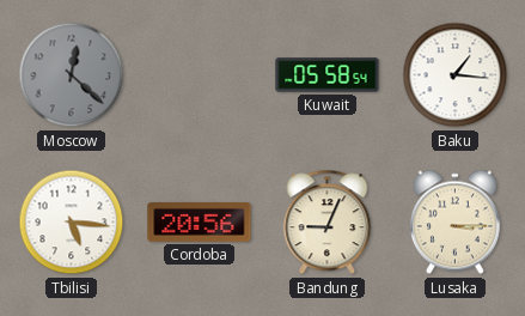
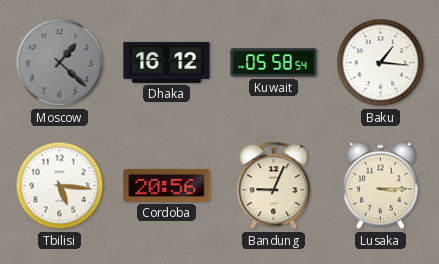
Moscow: 12:22 -> 1:22 (60, 63)
Dhaka: none -> 16:12 (167, 62)
